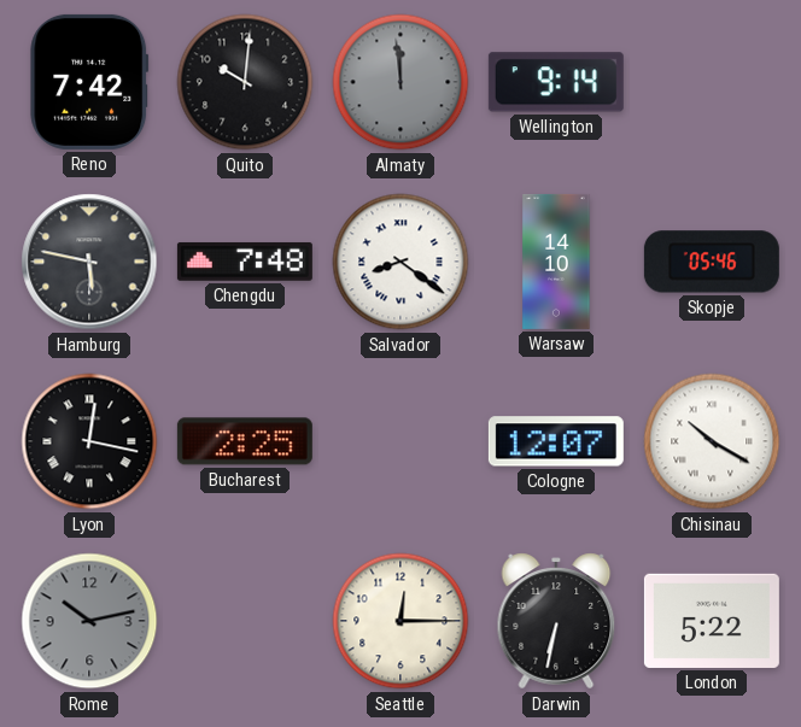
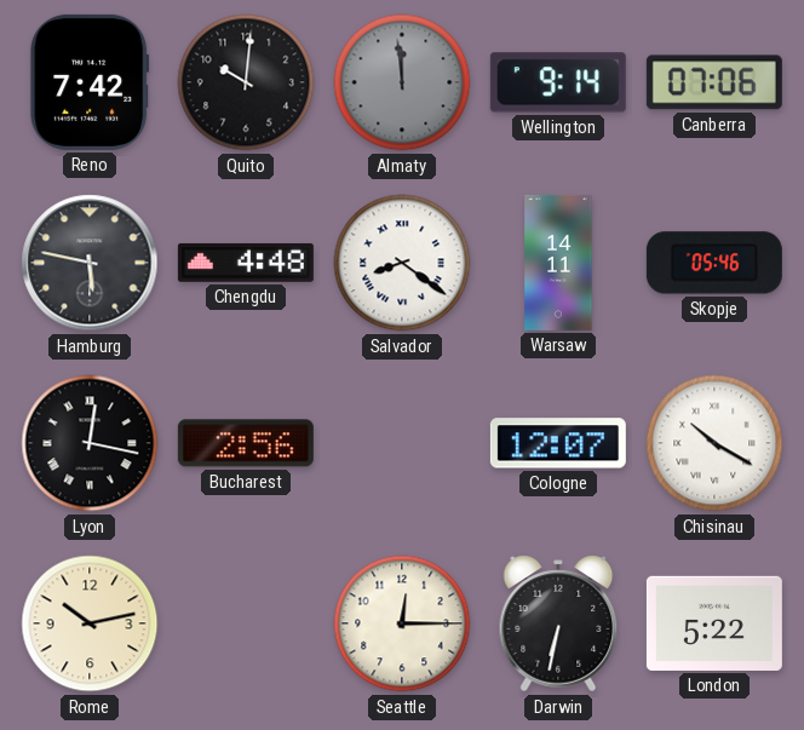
Canberra: none -> 07:06 (714, 82)
Chengdu: 7:48 -> 4:48 (246, 263)
Warsaw: 14:10 -> 14:11 (558, 263)
Bucharest: 2:25 -> 2:56 (246, 443)
Rome dial: grey -> cream (90, 623)
